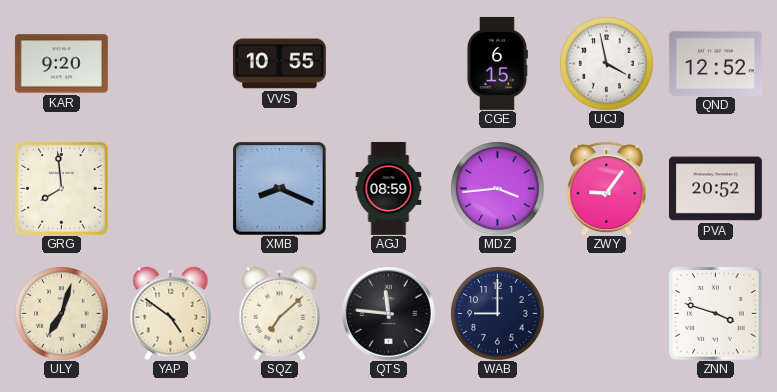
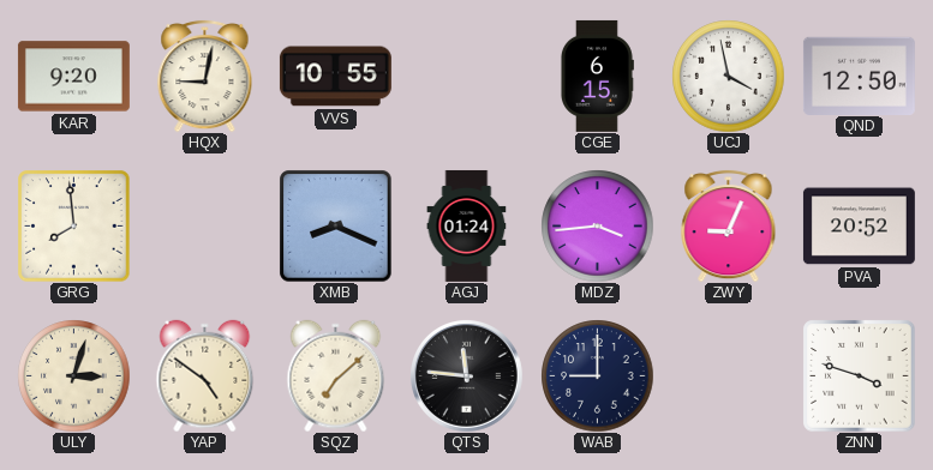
HQX: none -> 9:02 (205, 76)
QND: 12:52 -> 12:50 (859, 76)
AGJ: 08:59 -> 01:24 (467, 225)
ZWY: 9:06 -> 9:04 (729, 225)
ULY: 7:03 -> 3:03 (73, 375)
